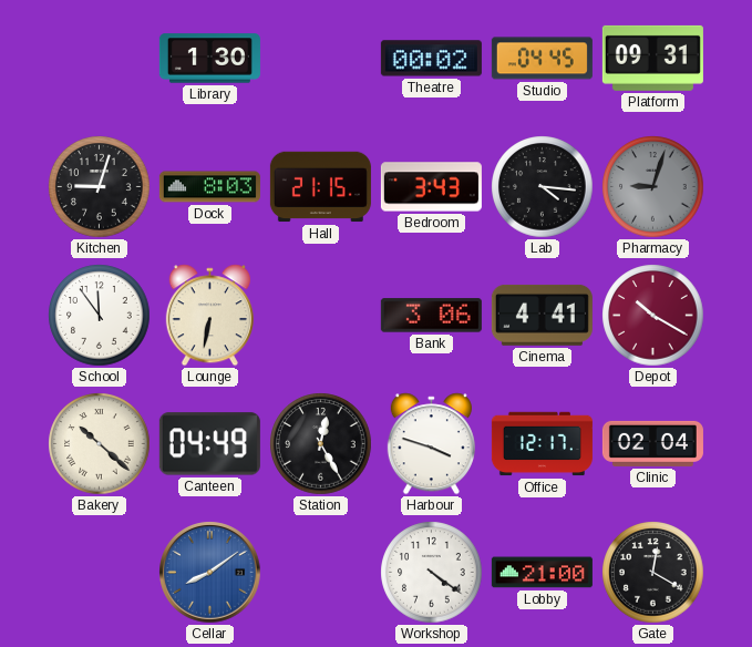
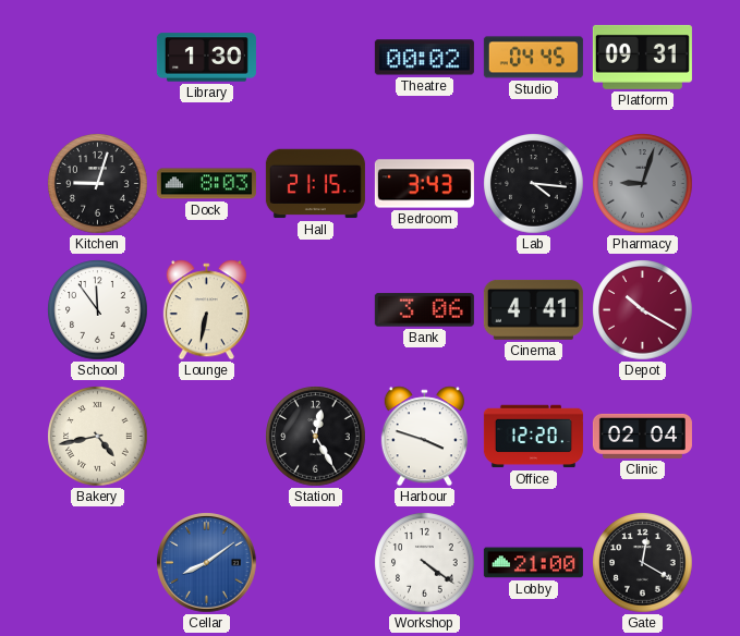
Bakery: 10:22 -> 4:43 (98, 437)
Canteen: 04:49 -> none (209, 444)
Office: 12:17 -> 12:20 (533, 437)
